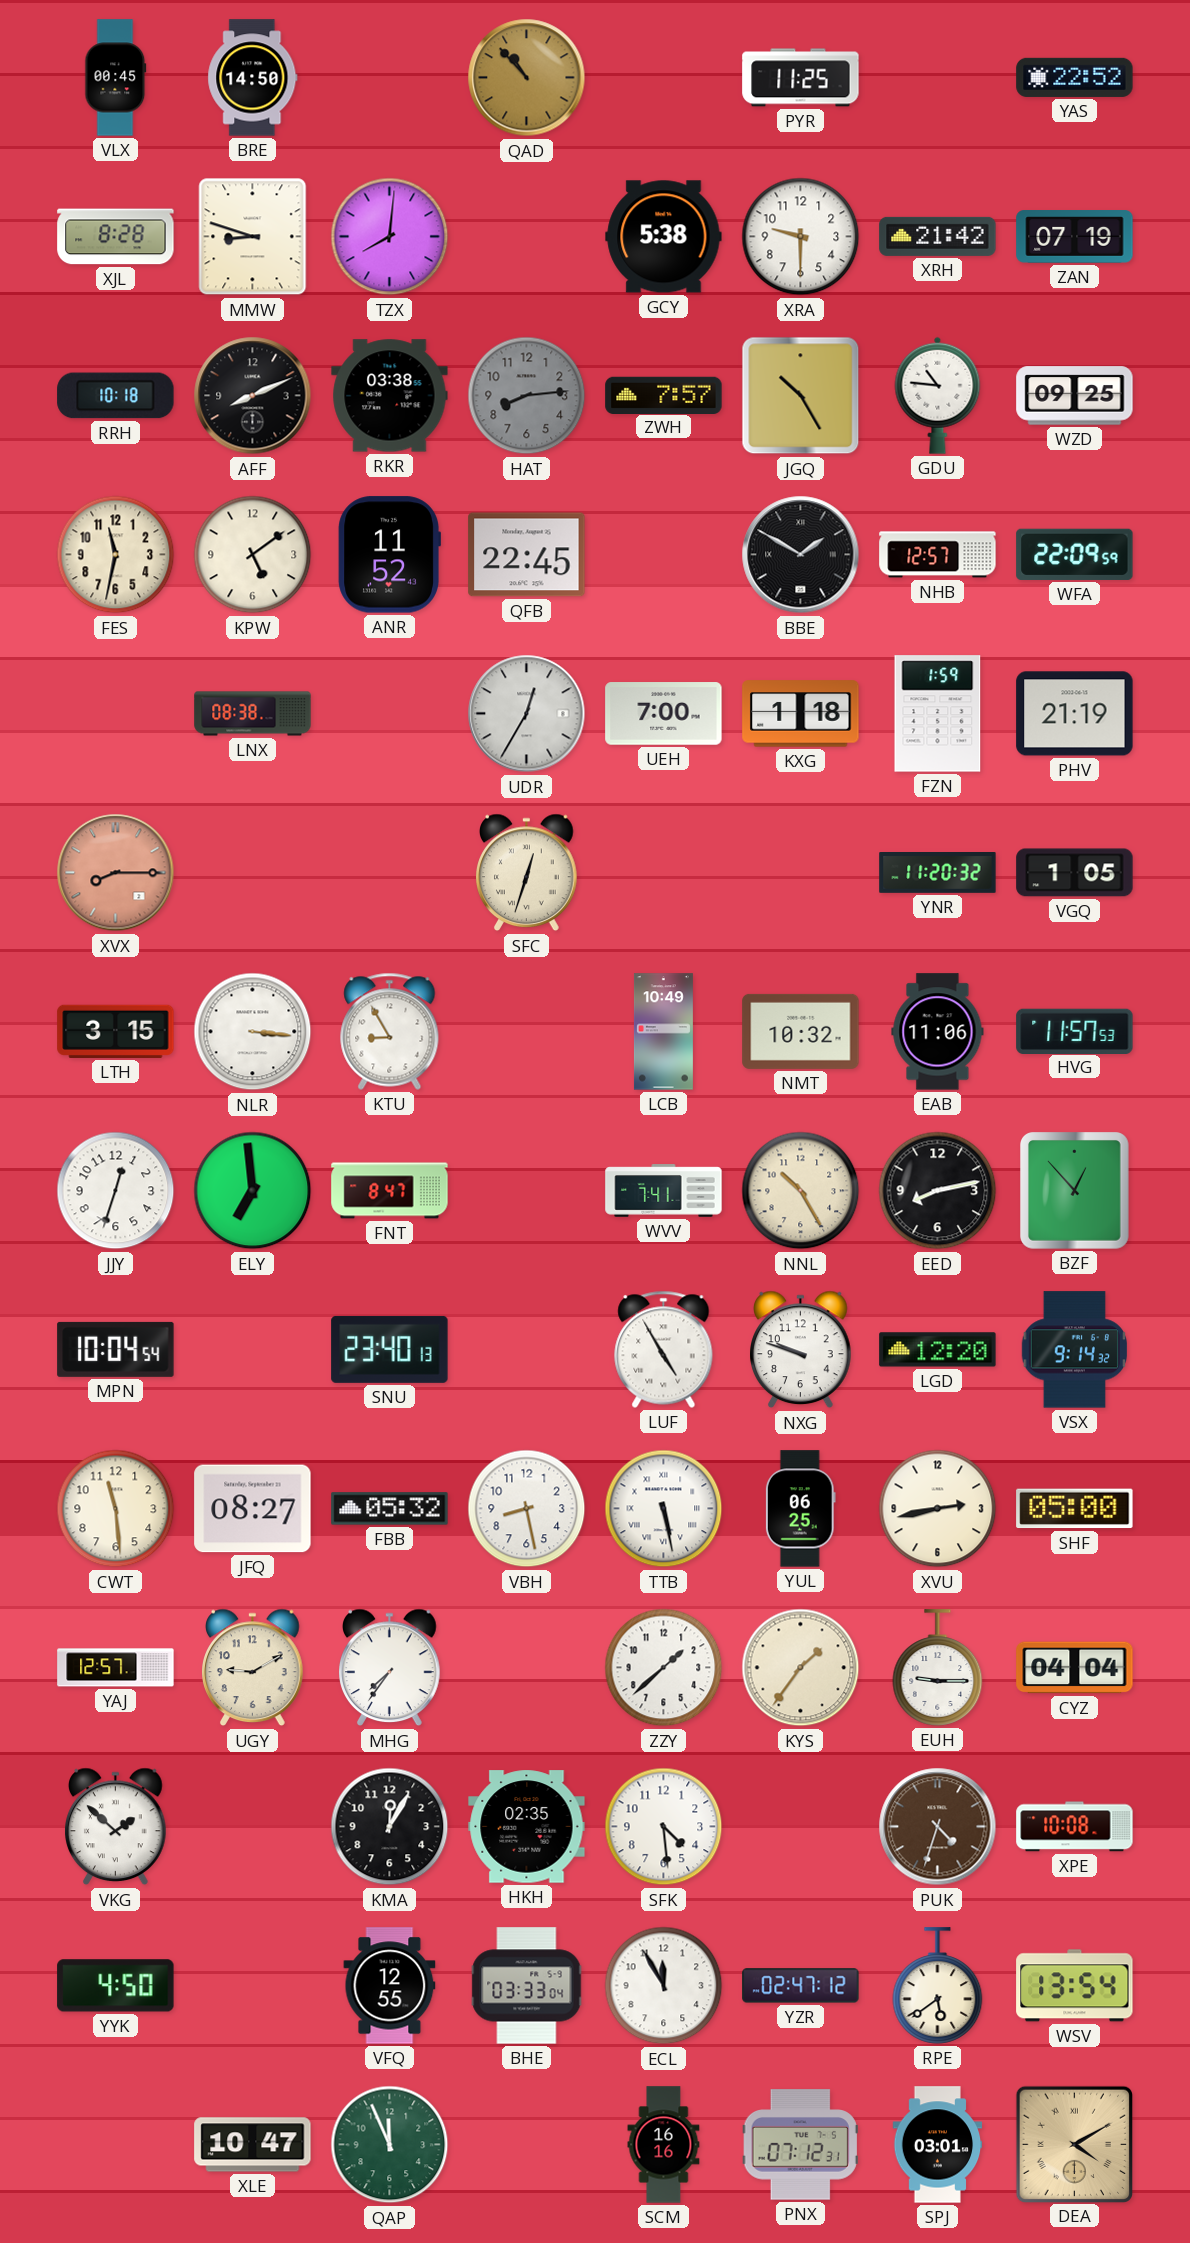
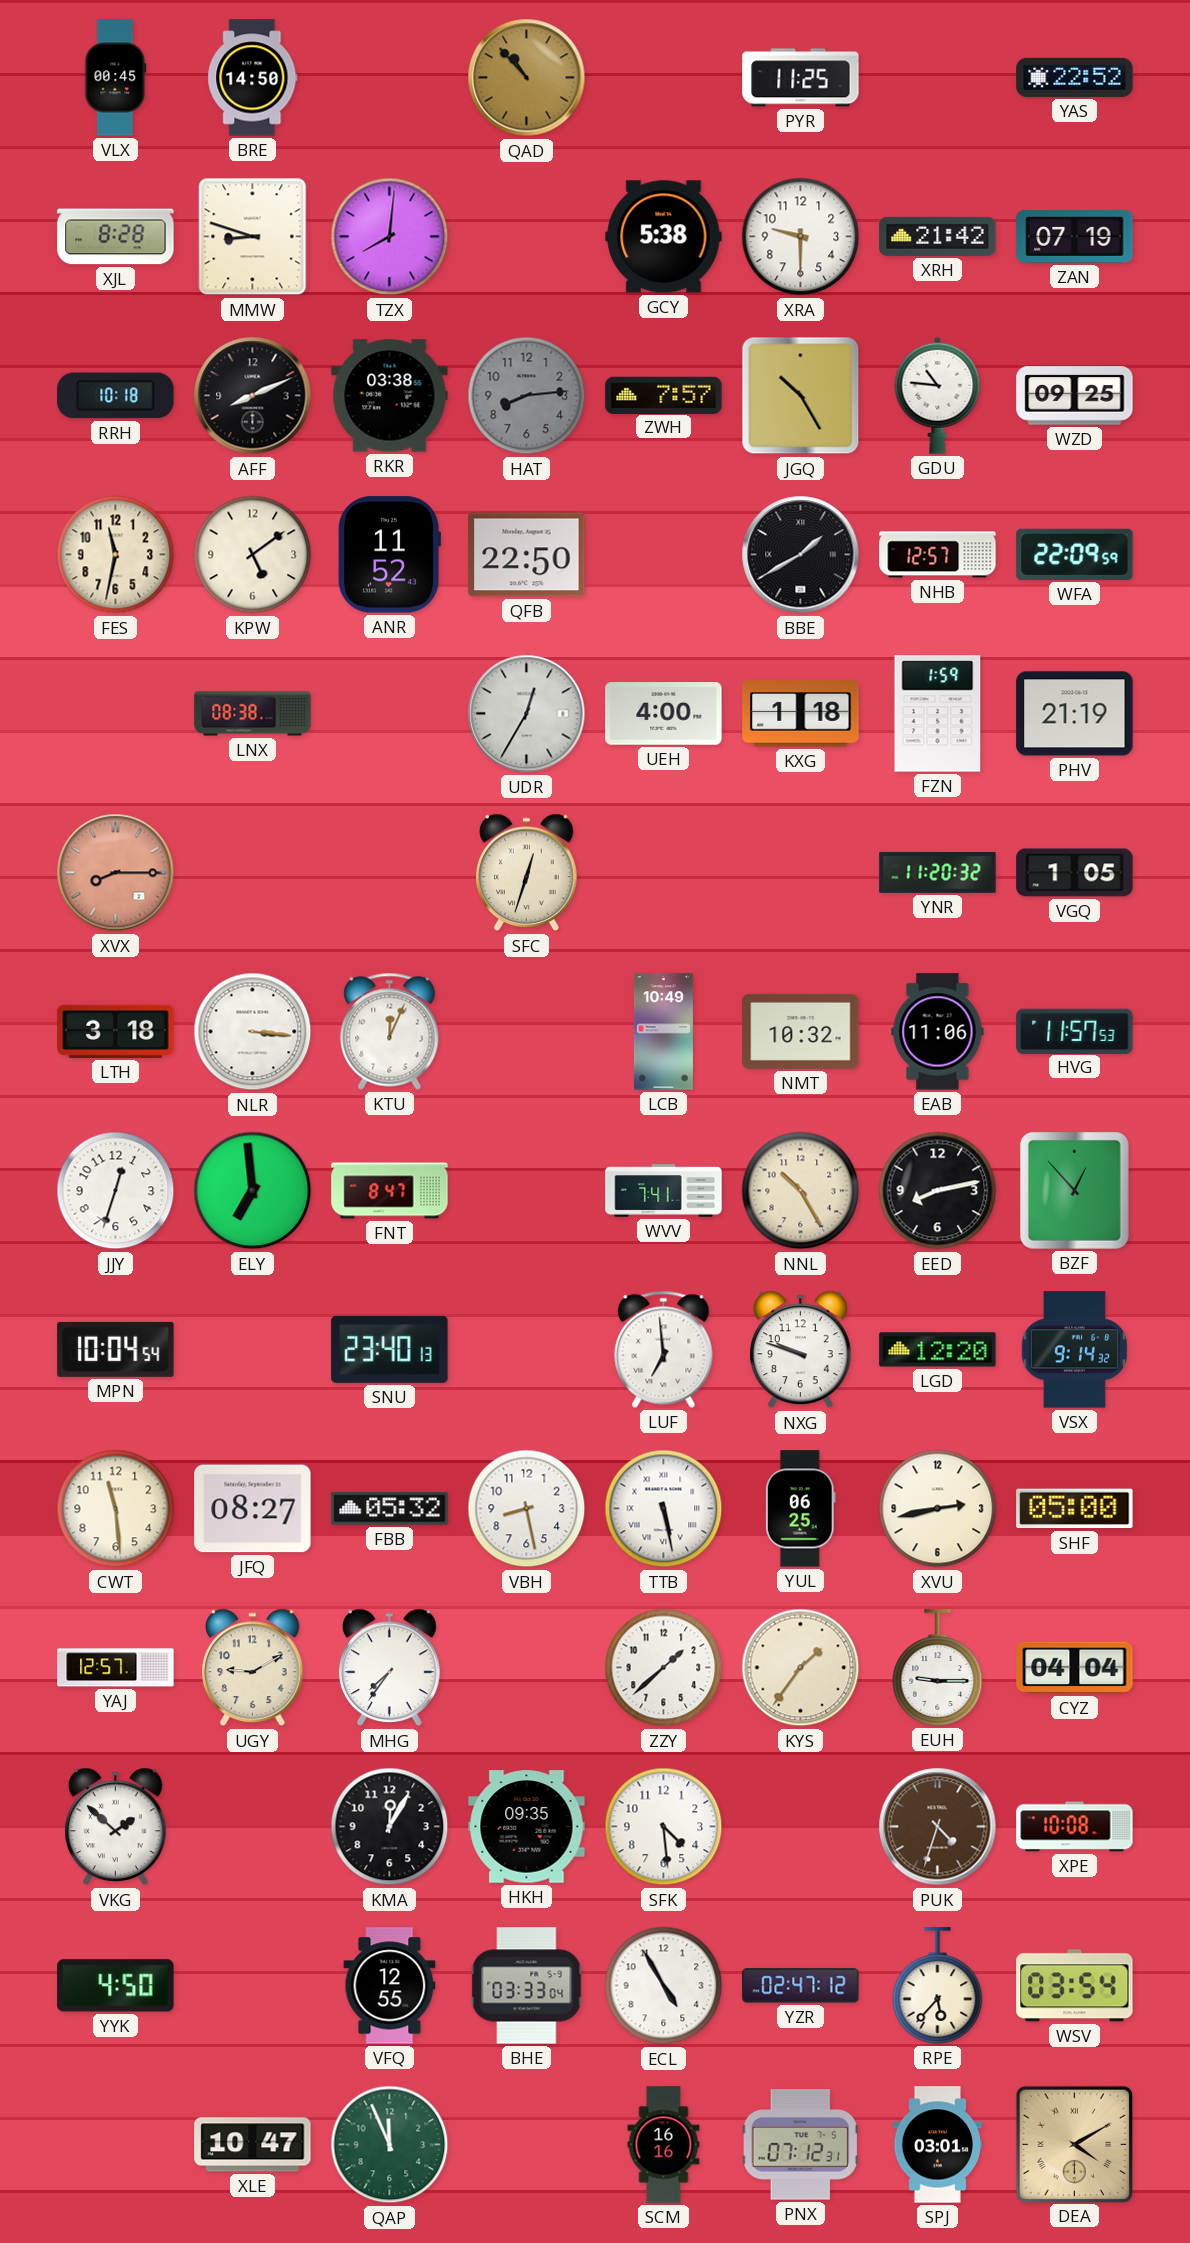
QFB: 22:45 -> 22:50 (527, 555)
BBE: 1:50 -> 1:40 (801, 555)
UEH: 7:00 -> 4:00 (664, 714)
LTH: 3:15 -> 3:18 (116, 1031)
KTU: 8:55 -> 12:04 (390, 1031)
LUF: 4:55 -> 6:59 (664, 1349)
HKH: 02:35 -> 09:35 (527, 1827)
ECL: 11:55 -> 4:55 (664, 1986)
RPE: 5:39 -> 5:37 (938, 1986)
WSV: 13:54 -> 03:54 (1075, 1986)
